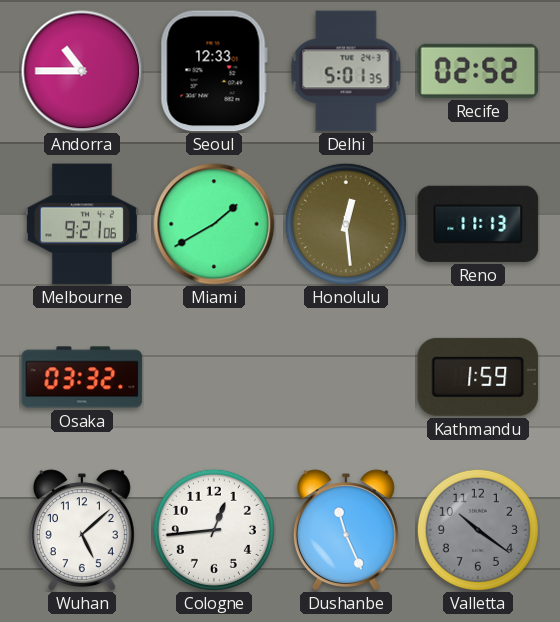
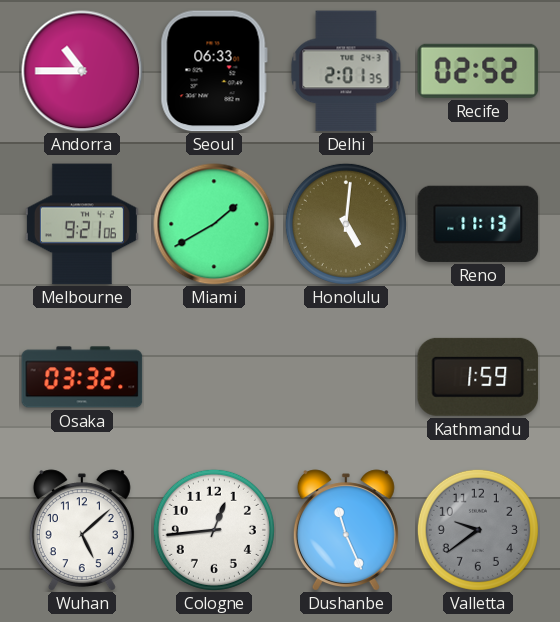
Seoul: 12:33 -> 06:33 (214, 71)
Delhi: 5:01 -> 2:01 (346, 71)
Honolulu: 12:29 -> 5:01 (346, 224)
Valletta: 10:21 -> 9:39 (478, 530)
